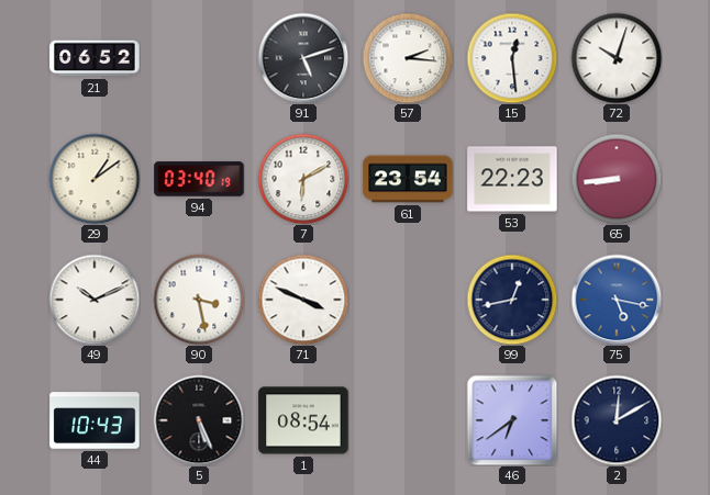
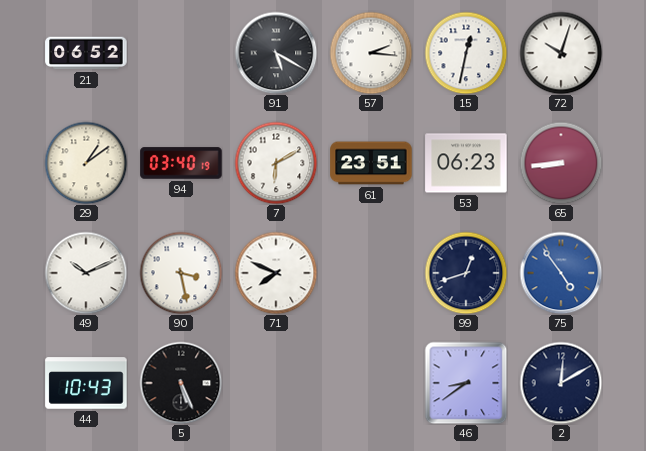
91: 5:12 -> 5:20 (276, 53)
15: 12:29 -> 12:32 (466, 53)
61: 23:54 -> 23:51 (371, 163)
53: 22:23 -> 06:23 (466, 163)
71: 3:49 -> 7:49 (276, 273)
99: 12:43 -> 12:42 (466, 273)
75: 5:17 -> 4:54 (561, 273)
1: 08:54 -> none (303, 420)
46: 6:39 -> 8:39 (466, 383)
